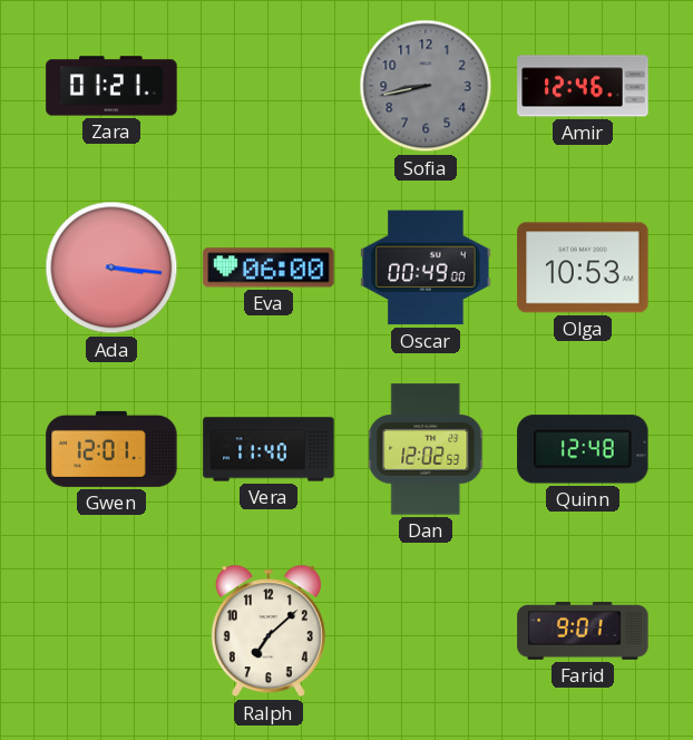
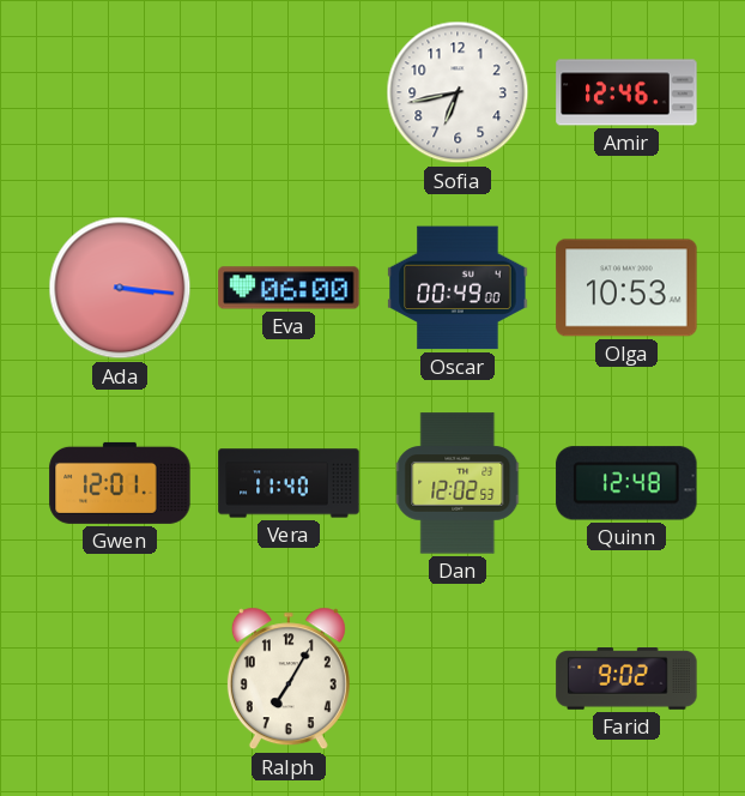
Zara: 01:21 -> none (111, 86)
Sofia: 8:43 -> 6:43 (458, 92)
Sofia dial: grey -> white (458, 92)
Ralph: 7:08 -> 7:05 (289, 679)
Farid: 9:01 -> 9:02 (626, 680)
